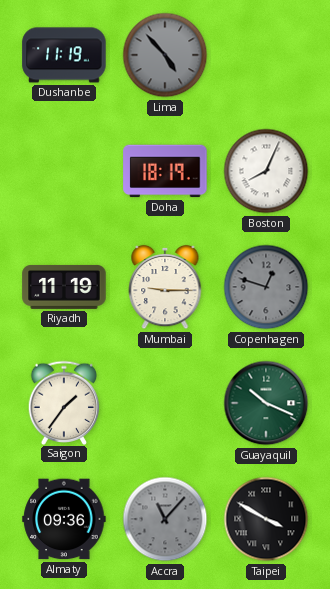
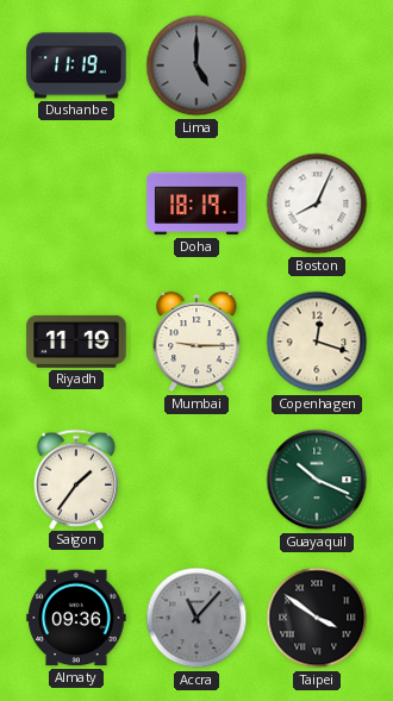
Lima: 4:53 -> 5:00 (196, 65)
Copenhagen: 12:48 -> 12:18 (317, 342)
Copenhagen dial: grey -> cream (317, 342)
Taipei: 3:50 -> 3:51 (317, 618)
